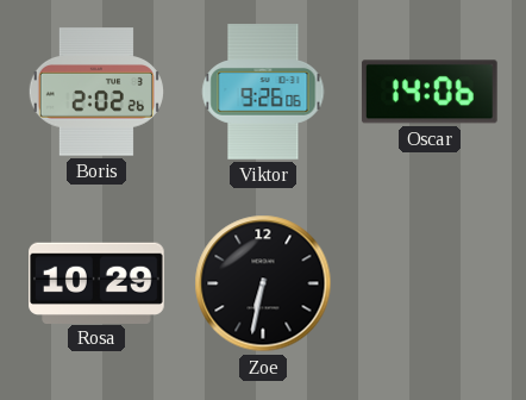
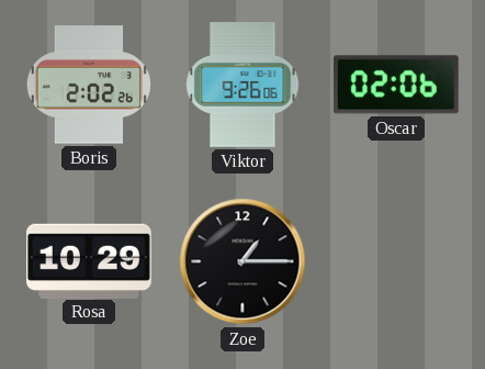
Oscar: 14:06 -> 02:06 (396, 85)
Zoe: 6:32 -> 1:15 (243, 261)
